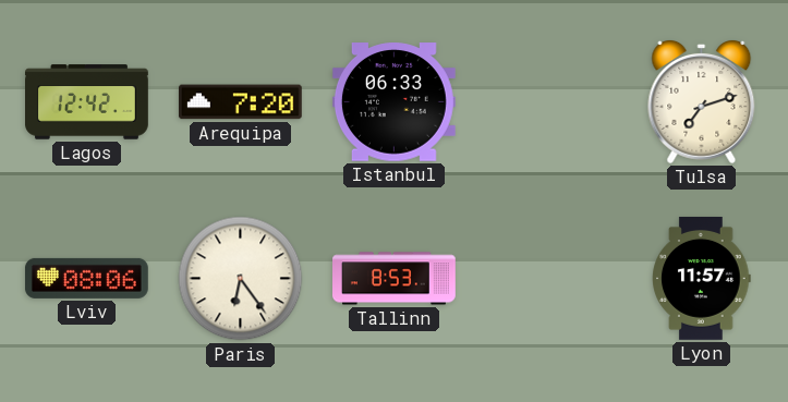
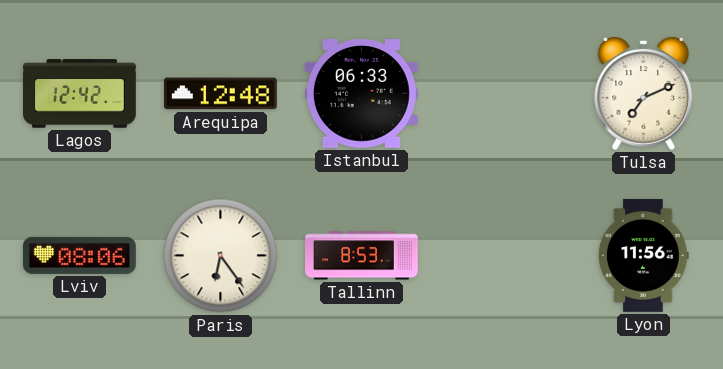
Arequipa: 7:20 -> 12:48 (220, 94)
Tulsa: 7:12 -> 7:11 (644, 93)
Lyon: 11:57 -> 11:56 (644, 255)
